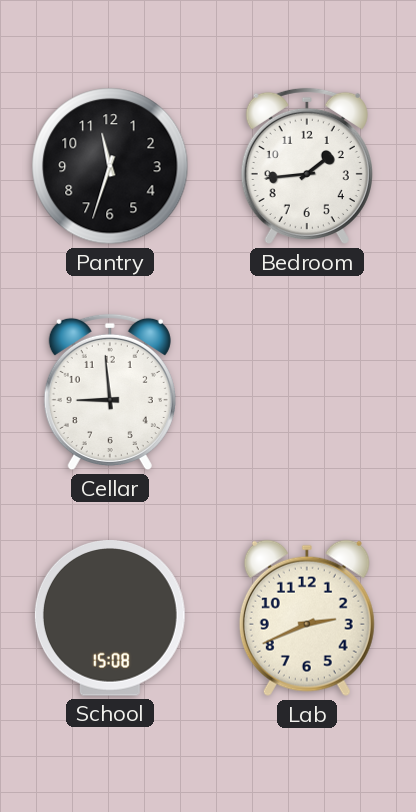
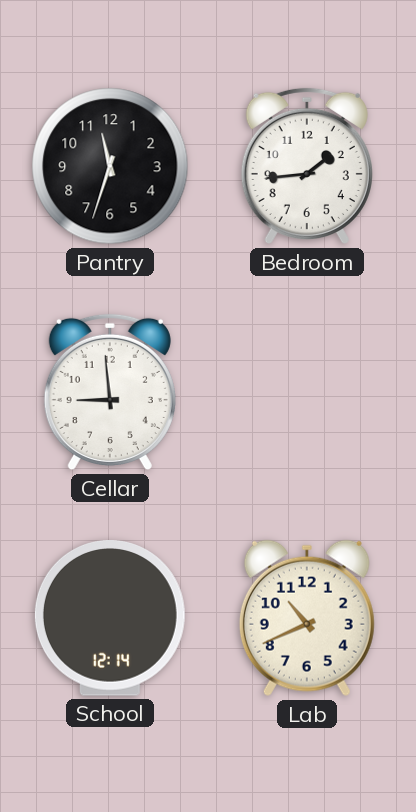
School: 15:08 -> 12:14 (110, 619)
Lab: 2:41 -> 10:41 (307, 618)
